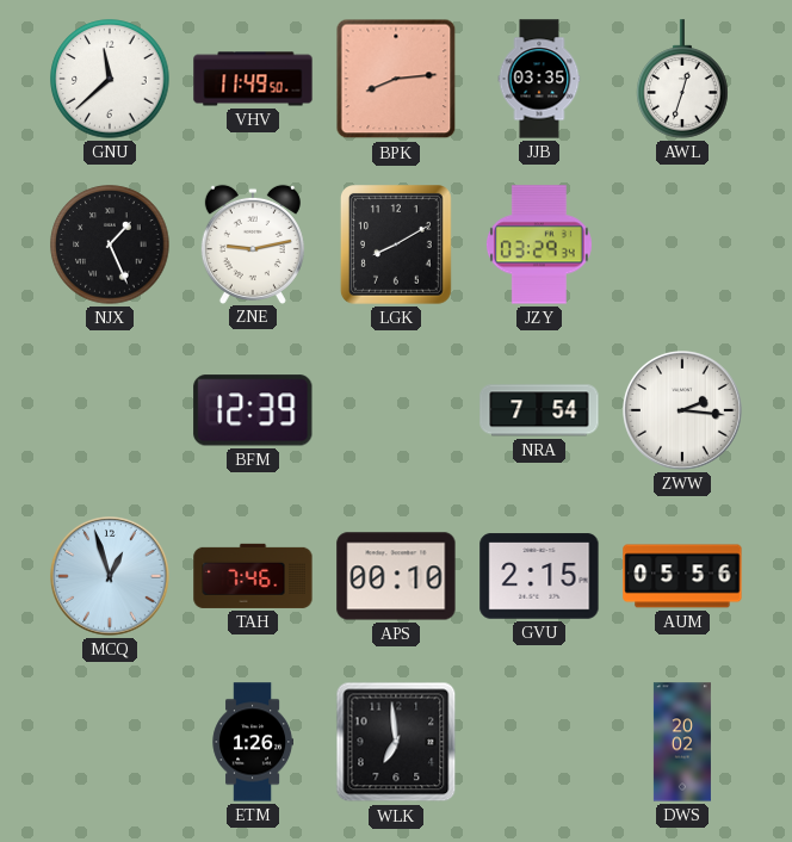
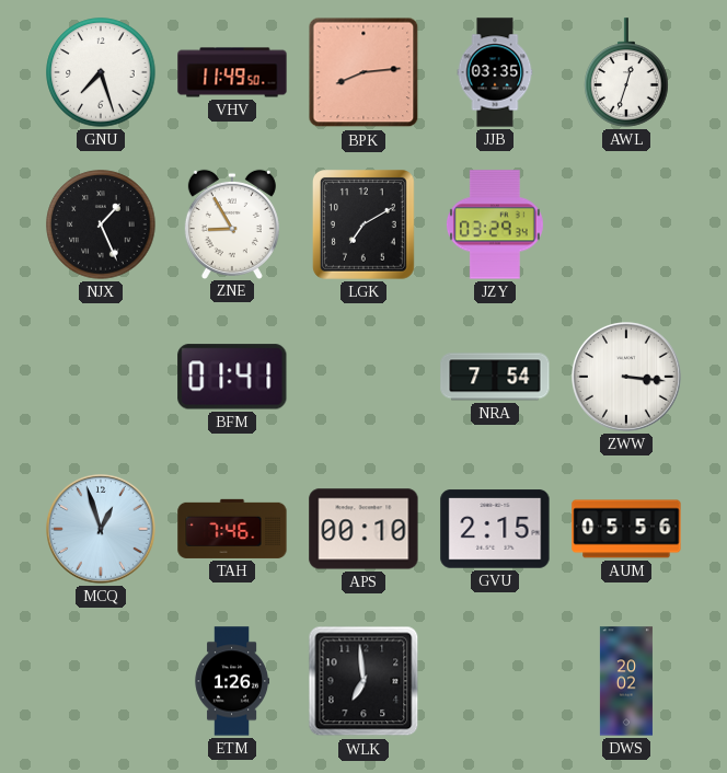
GNU: 11:38 -> 7:27 (101, 72)
ZNE: 9:13 -> 8:55 (232, 223)
LGK: 8:10 -> 7:10 (363, 226)
BFM: 12:39 -> 01:41 (232, 377)
ZWW: 2:16 -> 3:16 (627, 378)
